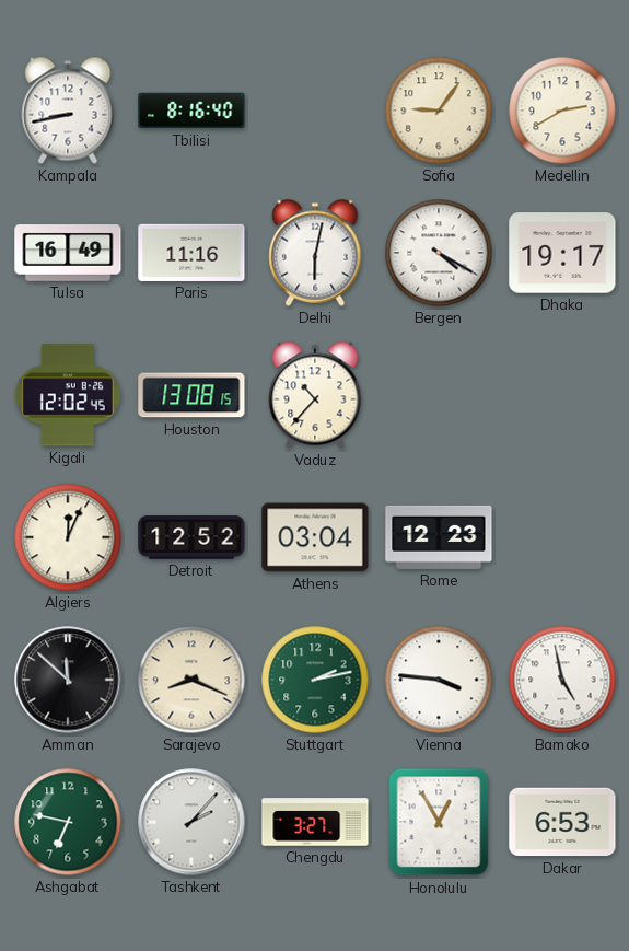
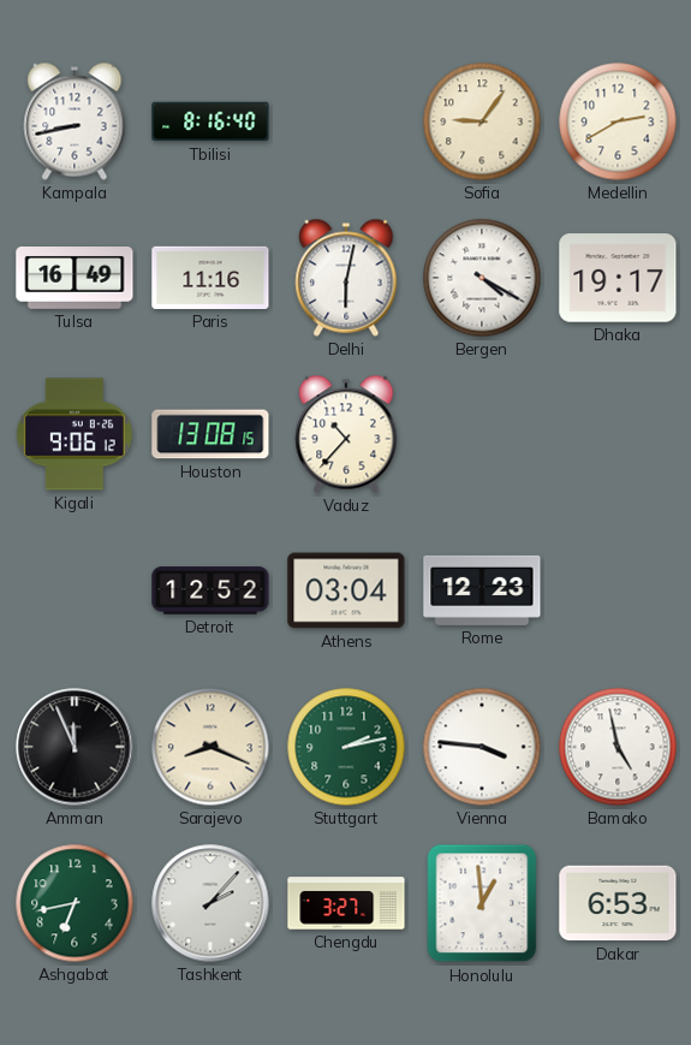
Kigali: 12:02 -> 9:06 (75, 434)
Algiers: 12:04 -> none (68, 537)
Amman: 11:52 -> 11:56 (75, 747)
Ashgabat: 6:47 -> 6:43 (75, 903)
Honolulu: 12:55 -> 12:59 (482, 903)
